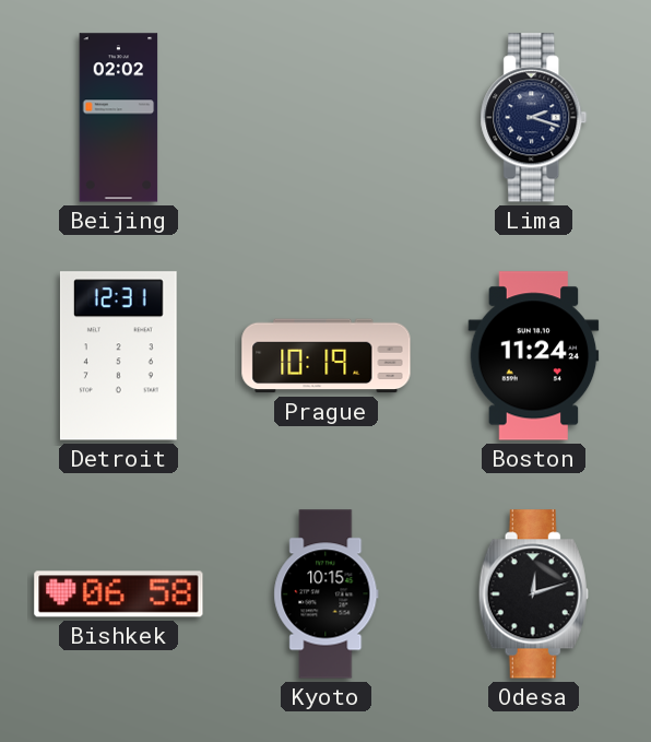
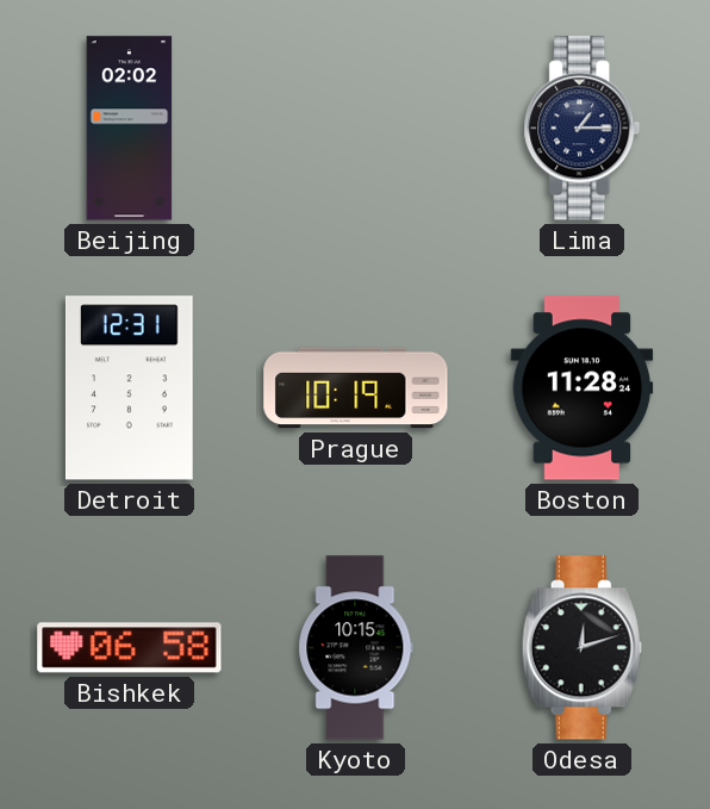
Lima: 2:18 -> 1:15 (583, 129)
Boston: 11:24 -> 11:28 (583, 388)
